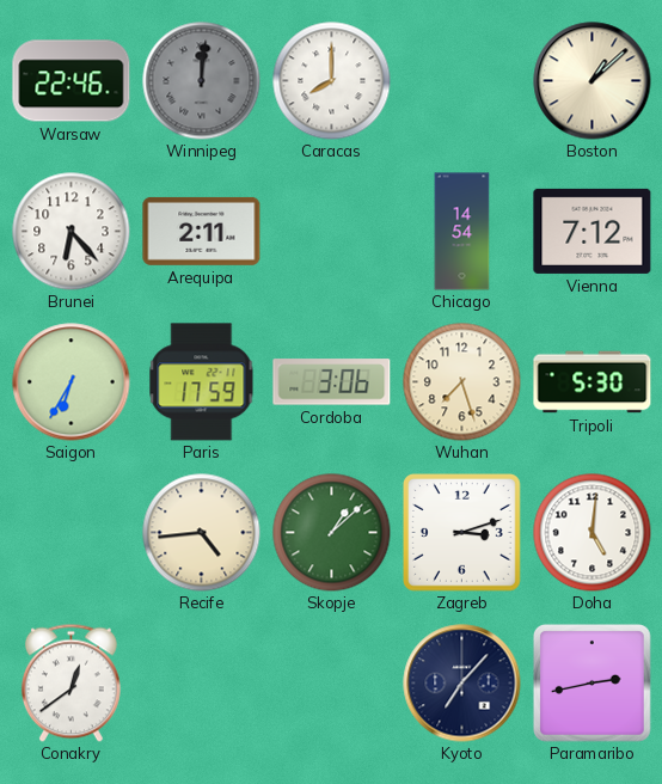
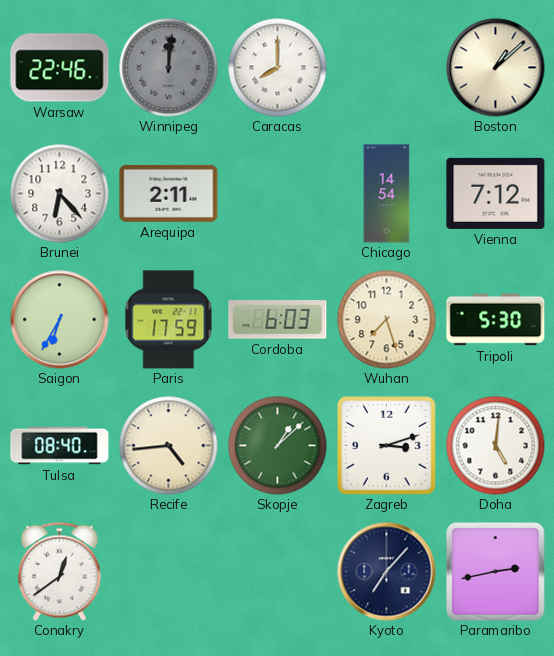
Cordoba: 3:06 -> 6:03 (278, 320)
Tulsa: none -> 08:40 (60, 446)
